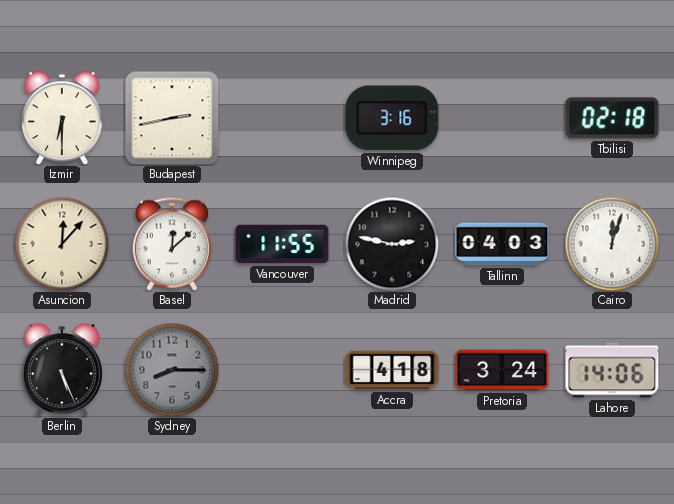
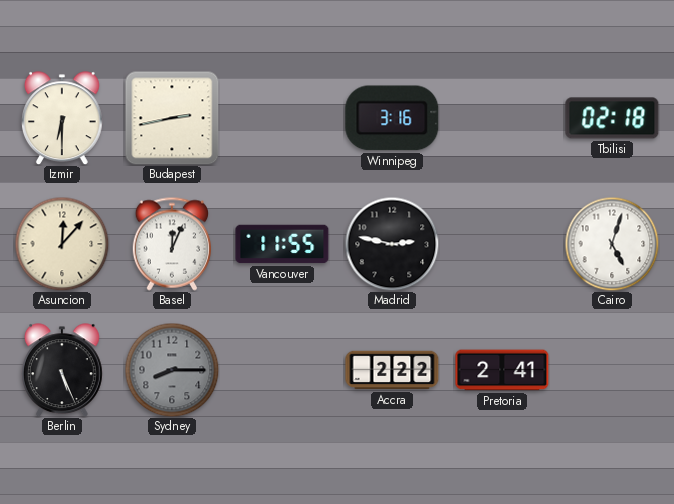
Basel: 12:08 -> 12:04 (171, 244)
Tallinn: 04:03 -> none (502, 244)
Cairo: 12:03 -> 5:03 (612, 244)
Accra: 4:18 -> 2:22 (392, 370)
Pretoria: 3:24 -> 2:41 (502, 370)
Lahore: 14:06 -> none (612, 370)
